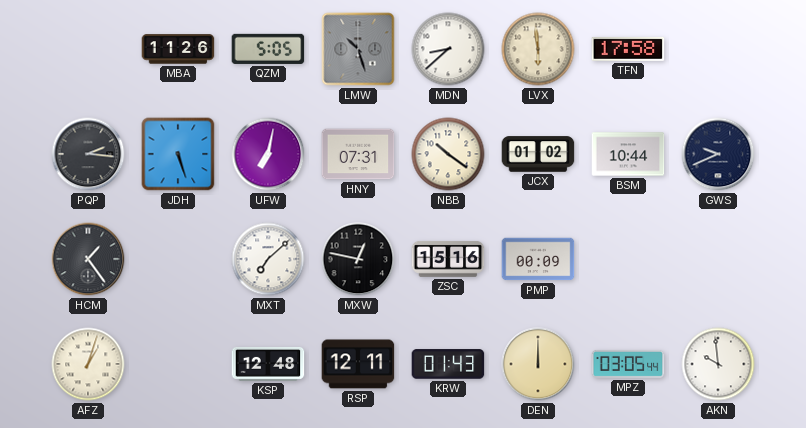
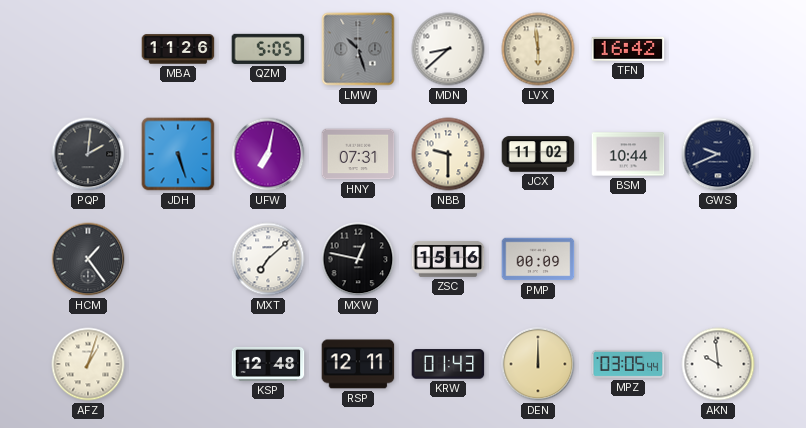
TFN: 17:58 -> 16:42 (628, 49)
PQP: 2:16 -> 2:01 (88, 154)
NBB: 10:21 -> 9:30 (448, 154)
JCX: 01:02 -> 11:02 (538, 154)
